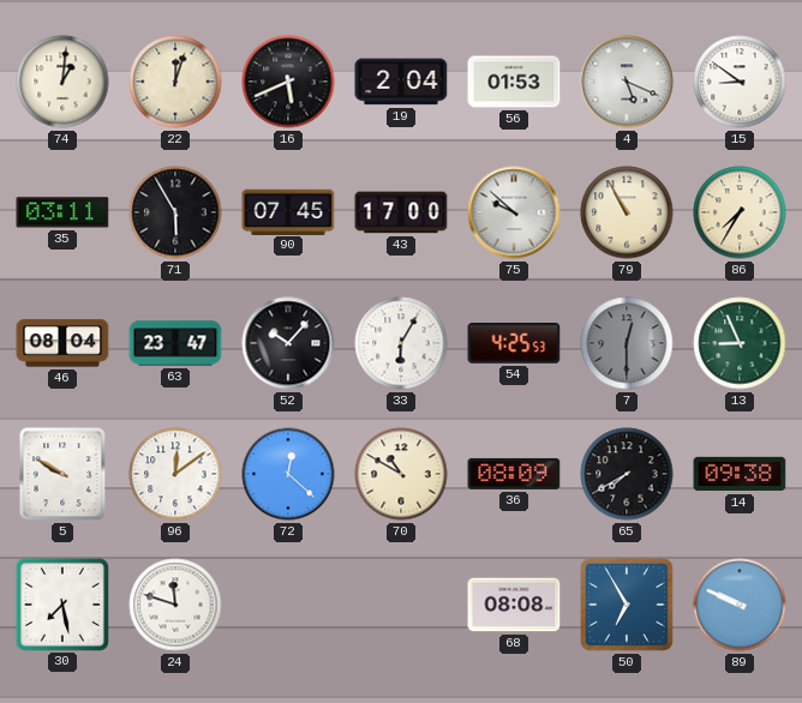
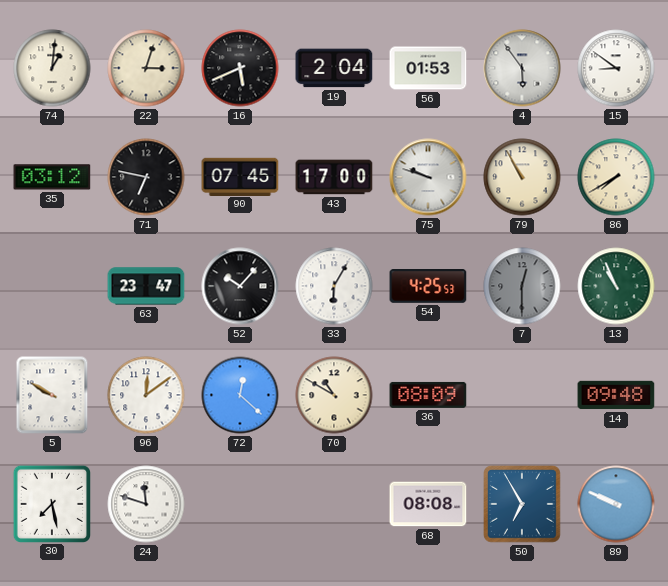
22: 12:03 -> 3:03 (146, 68)
4: 5:19 -> 5:54 (522, 68)
35: 03:11 -> 03:12 (52, 177)
71: 5:55 -> 6:47 (146, 177)
75: 9:52 -> 9:48 (428, 177)
86: 7:35 -> 7:40 (616, 177)
46: 08:04 -> none (62, 343)
13: 8:56 -> 10:56 (616, 286)
65: 7:40 -> none (627, 474)
14: 09:38 -> 09:48 (616, 395)
